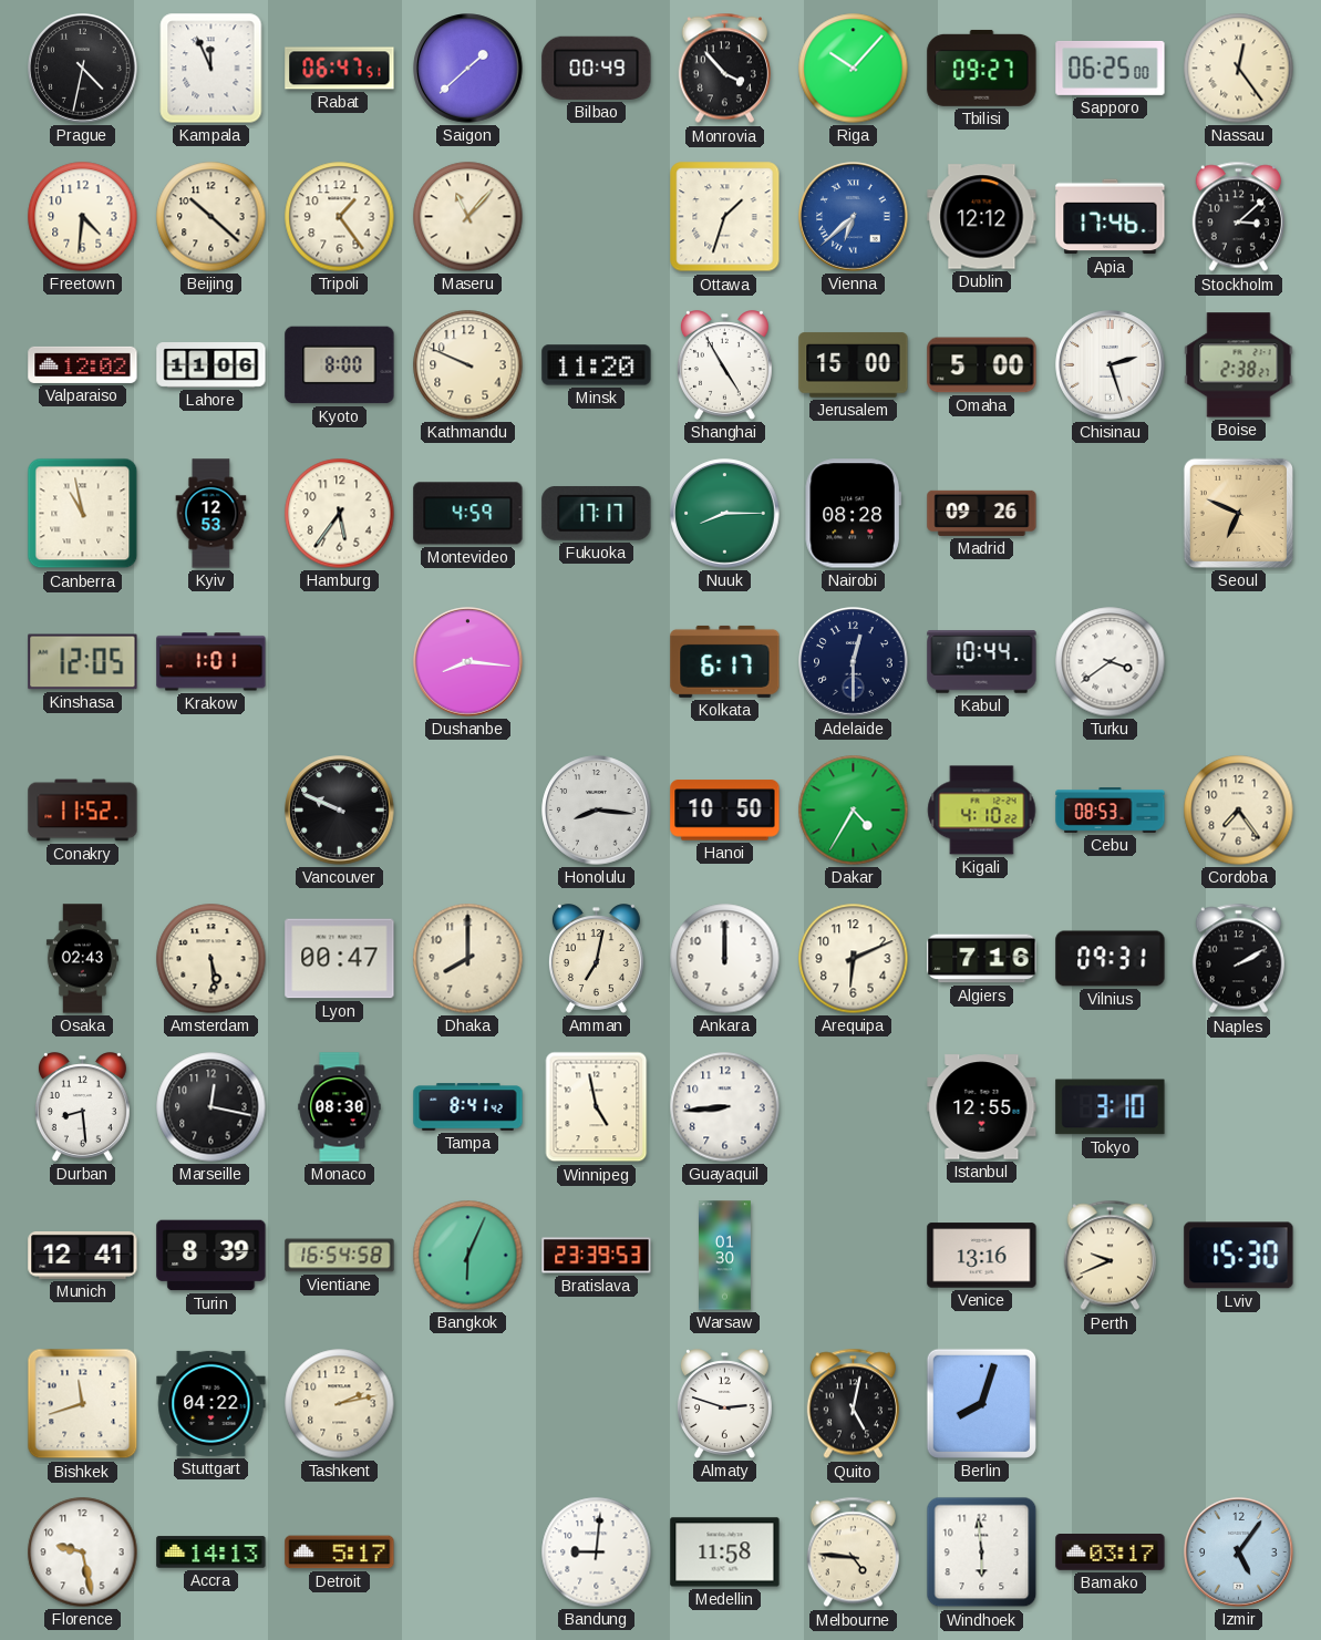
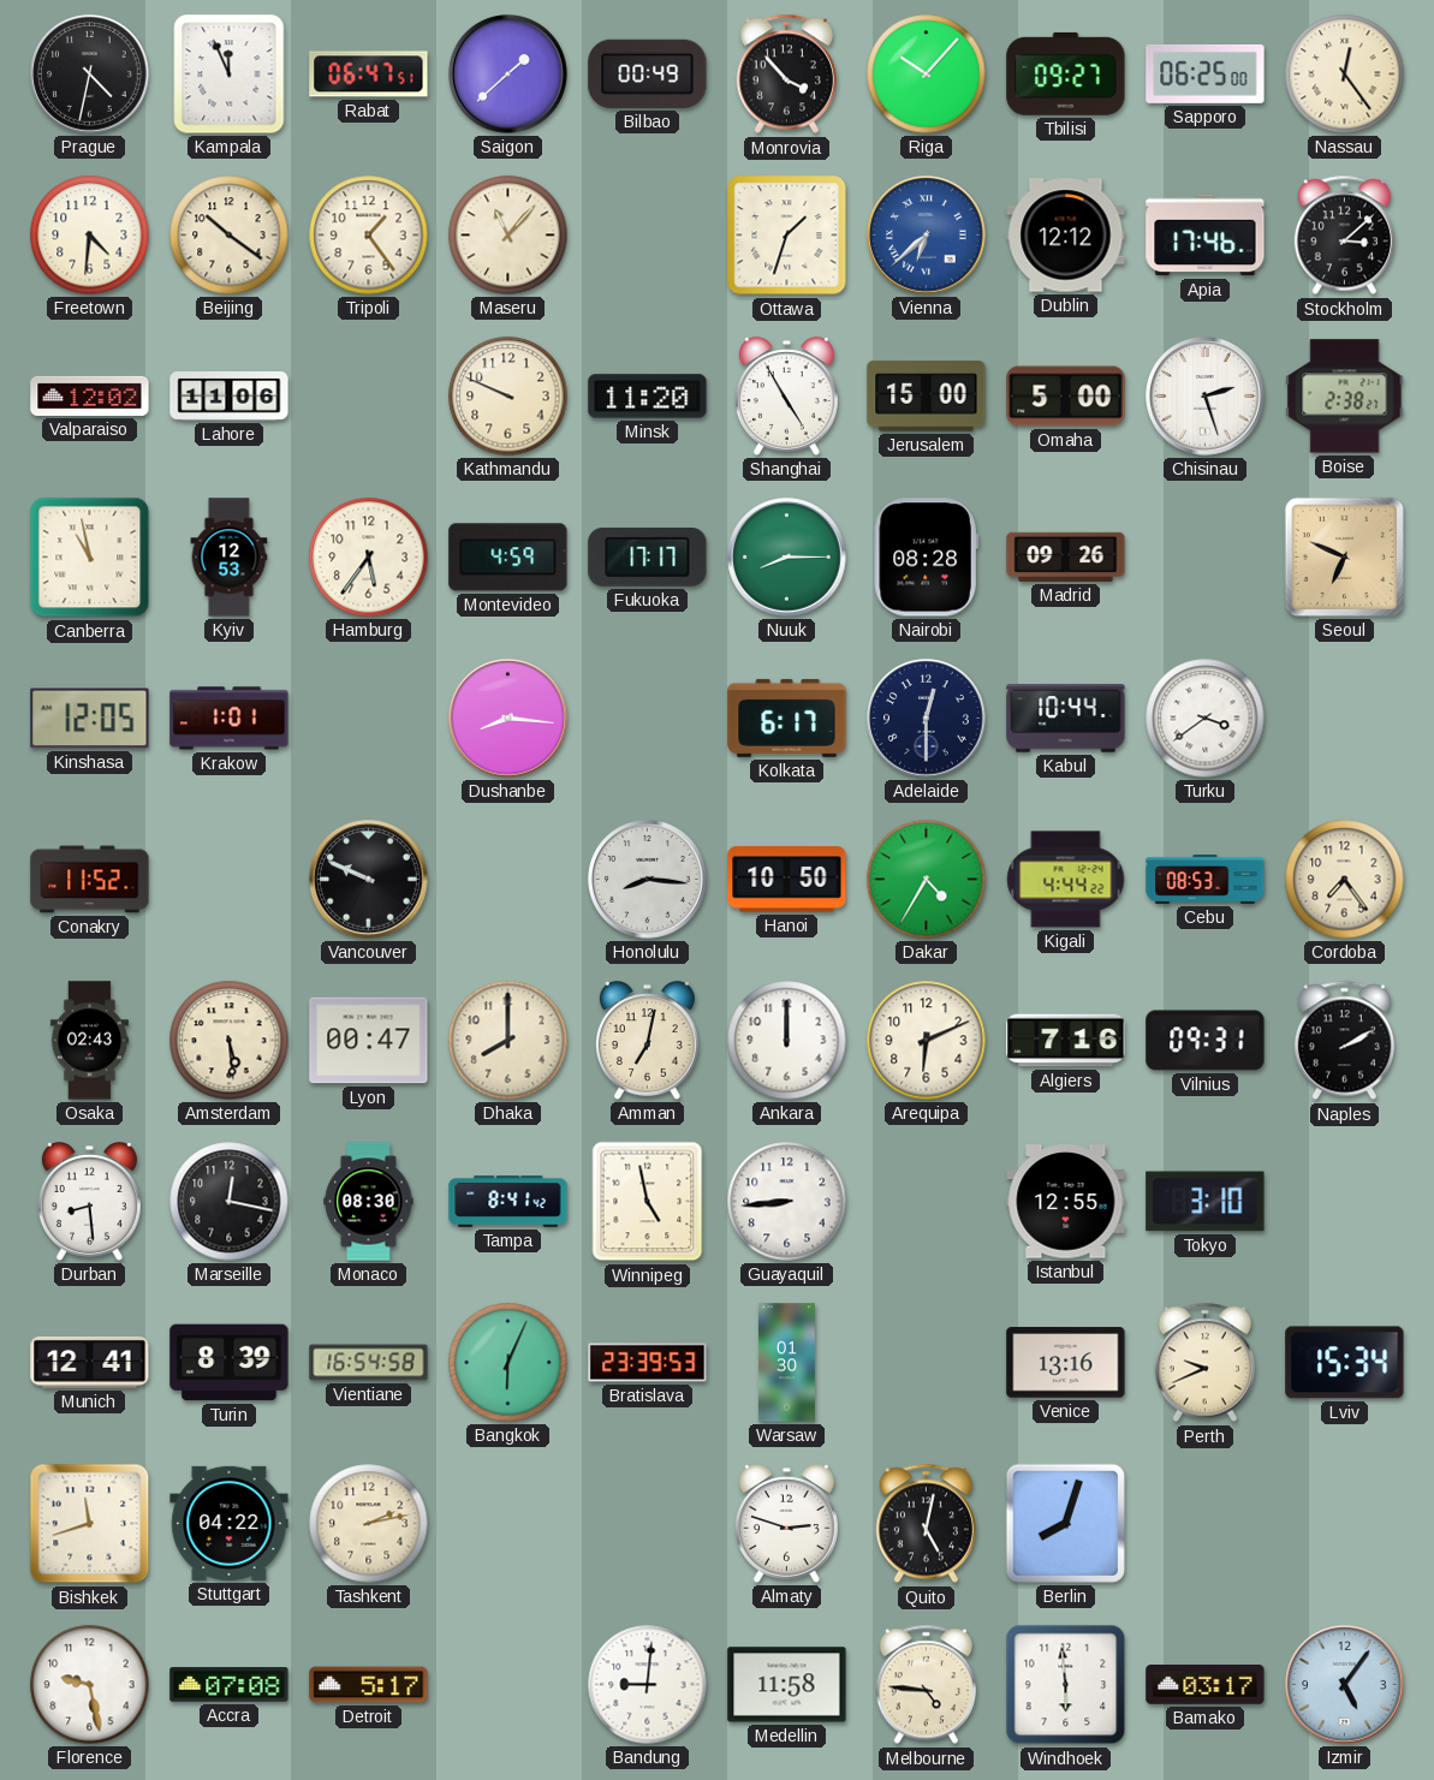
Beijing: 10:22 -> 10:21 (230, 236)
Kyoto: 8:00 -> none (340, 365)
Kigali: 4:10 -> 4:44 (1066, 880)
Lviv: 15:30 -> 15:34 (1345, 1363)
Accra: 14:13 -> 07:08 (230, 1685)
